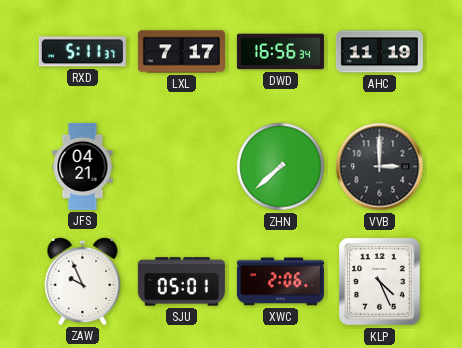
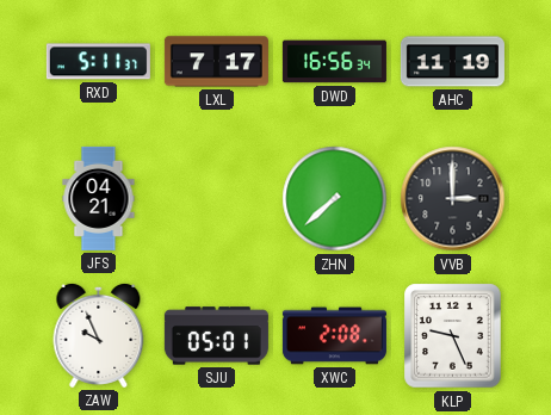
XWC: 2:06 -> 2:08 (334, 336)
KLP: 4:26 -> 9:26 (453, 336)
